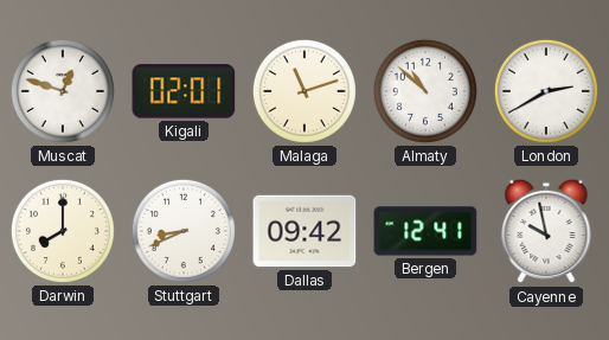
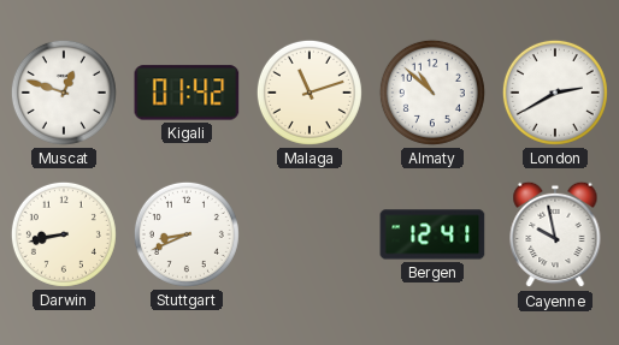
Kigali: 02:01 -> 01:42 (187, 93)
Darwin: 8:00 -> 8:43 (64, 234)
Dallas: 09:42 -> none (304, 231)
